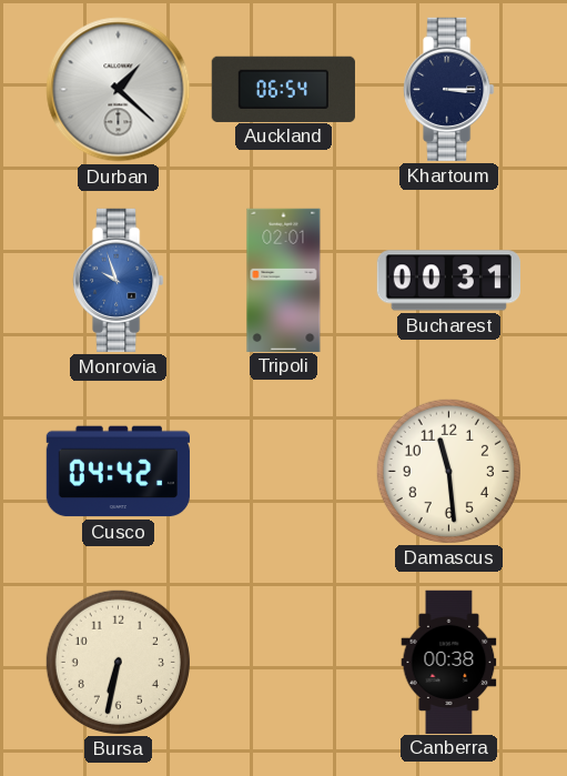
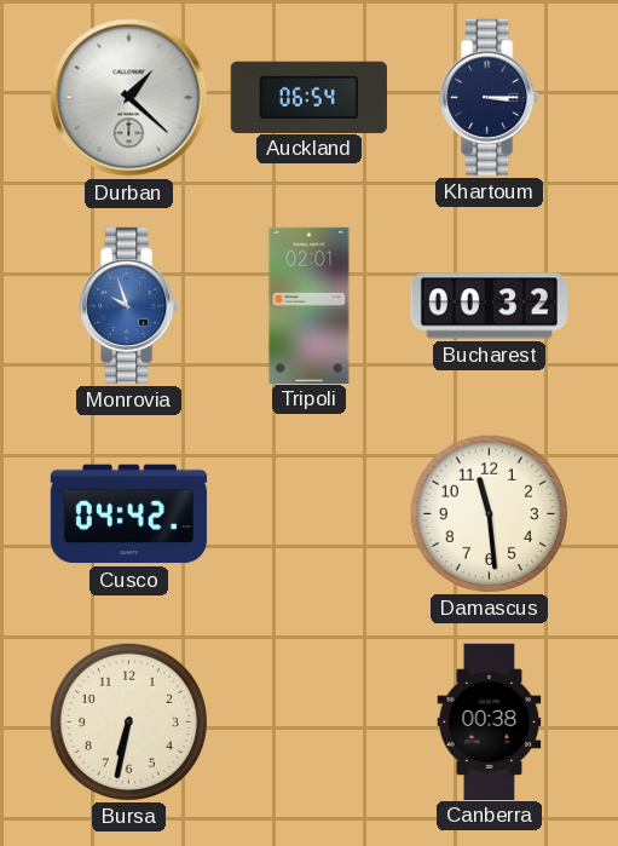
Bucharest: 00:31 -> 00:32 (489, 306)
